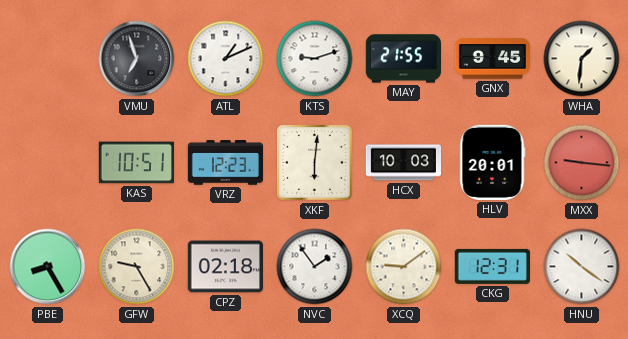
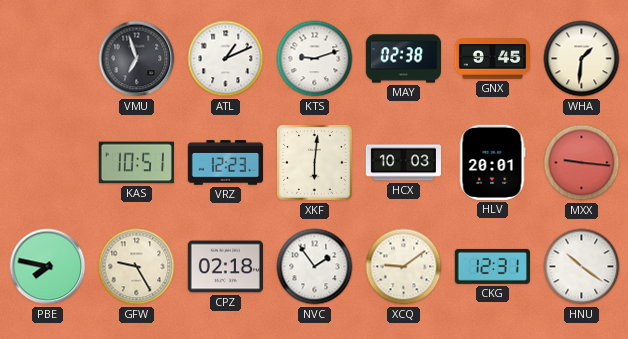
MAY: 21:55 -> 02:38 (403, 59)
PBE: 8:25 -> 7:47 (48, 267)
